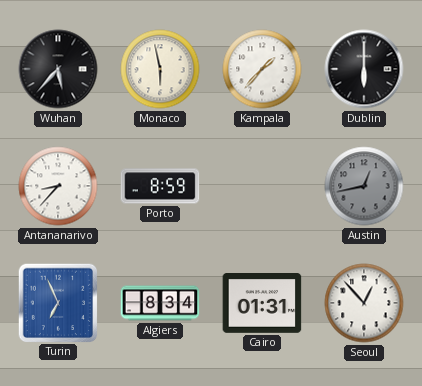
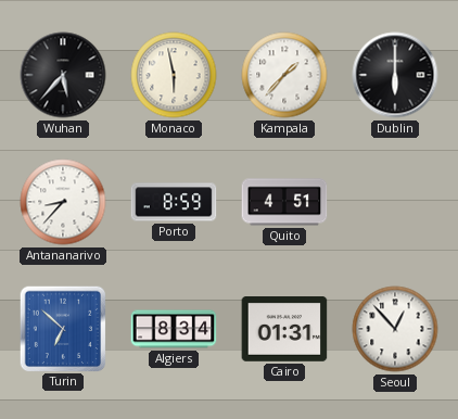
Quito: none -> 4:51 (284, 202)
Austin: 12:43 -> none (364, 186)
Turin: 6:56 -> 6:52 (62, 328)
